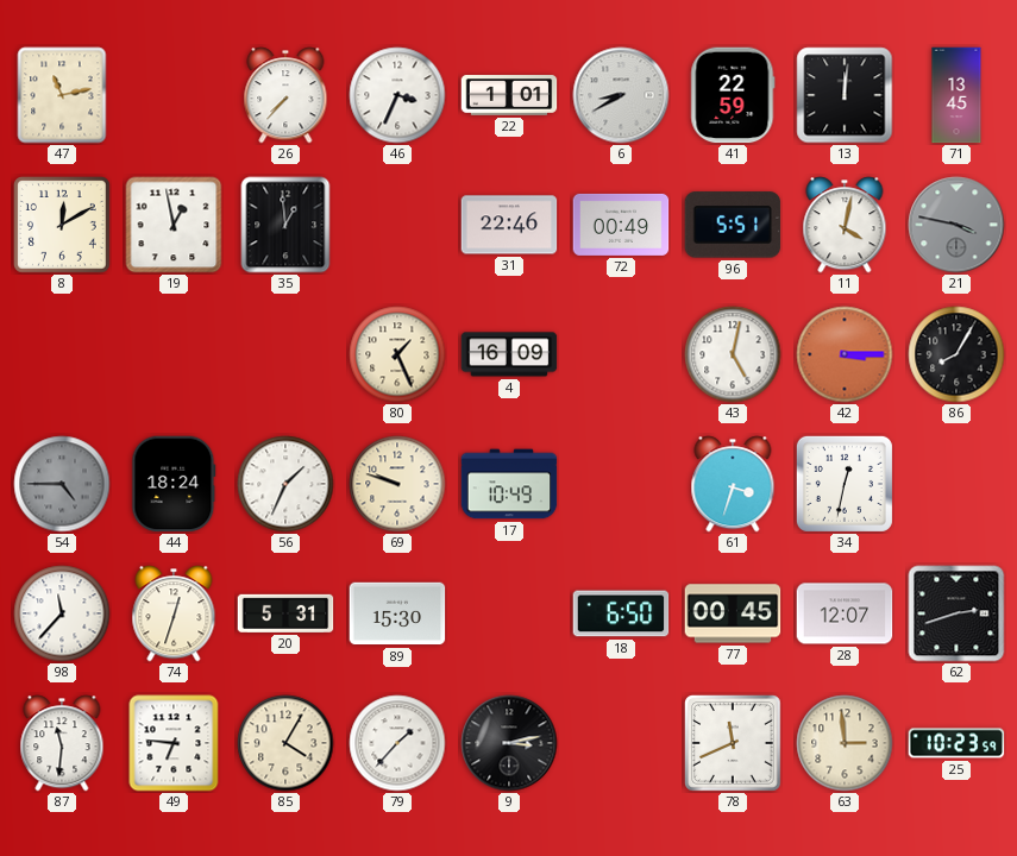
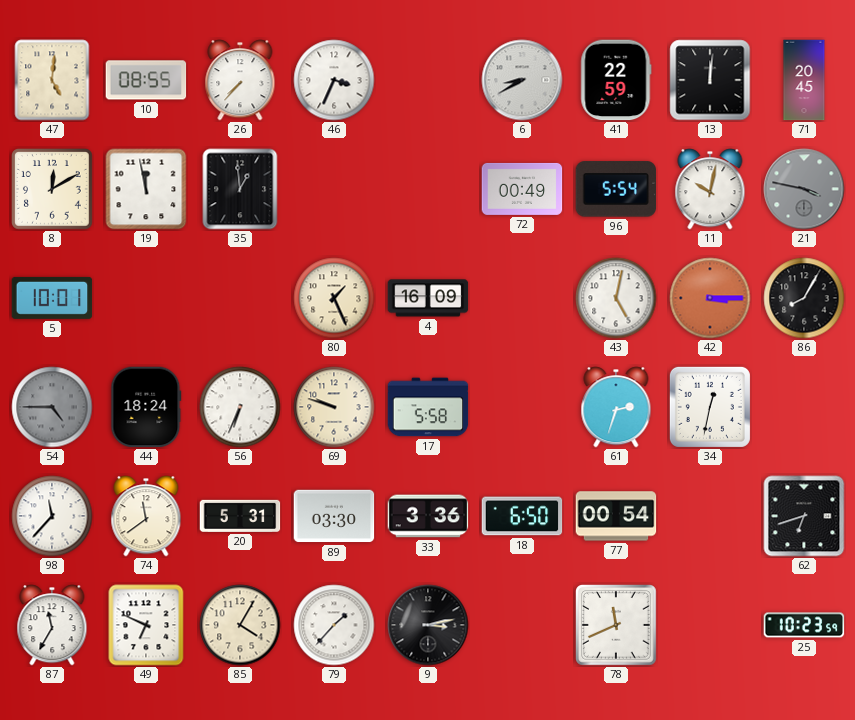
47: 11:13 -> 5:01 (52, 80)
10: none -> 08:55 (146, 80)
22: 1:01 -> none (509, 95)
71: 13:45 -> 20:45 (804, 80)
19: 12:58 -> 11:58 (146, 189)
31: 22:46 -> none (509, 225)
96: 5:51 -> 5:54 (616, 189)
11: 4:02 -> 10:02 (710, 189)
5: none -> 10:01 (52, 298)
56: 1:34 -> 6:34 (240, 407)
17: 10:49 -> 5:58 (428, 407)
61: 3:33 -> 2:33 (616, 407)
74: 12:33 -> 11:39 (146, 516)
89: 15:30 -> 03:30 (334, 516)
33: none -> 3:36 (428, 516)
77: 00:45 -> 00:54 (616, 516)
28: 12:07 -> none (845, 613)
62: 2:42 -> 6:42 (804, 516)
87: 11:31 -> 11:35 (52, 625)
49: 6:46 -> 6:49 (146, 625)
63: 2:59 -> none (845, 743)
